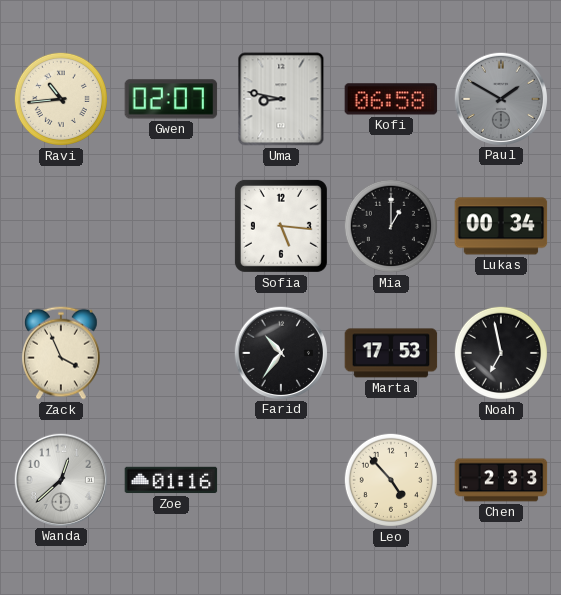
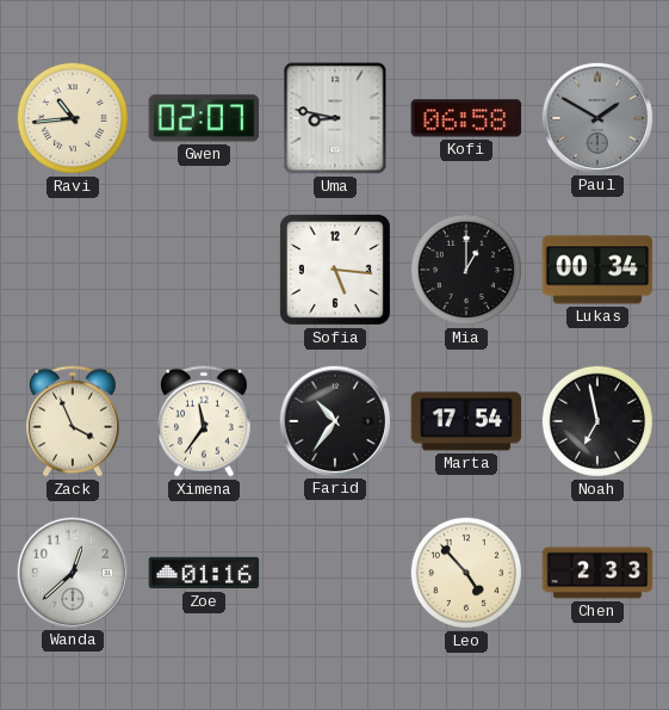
Ximena: none -> 11:36 (205, 421)
Marta: 17:53 -> 17:54 (466, 421)
